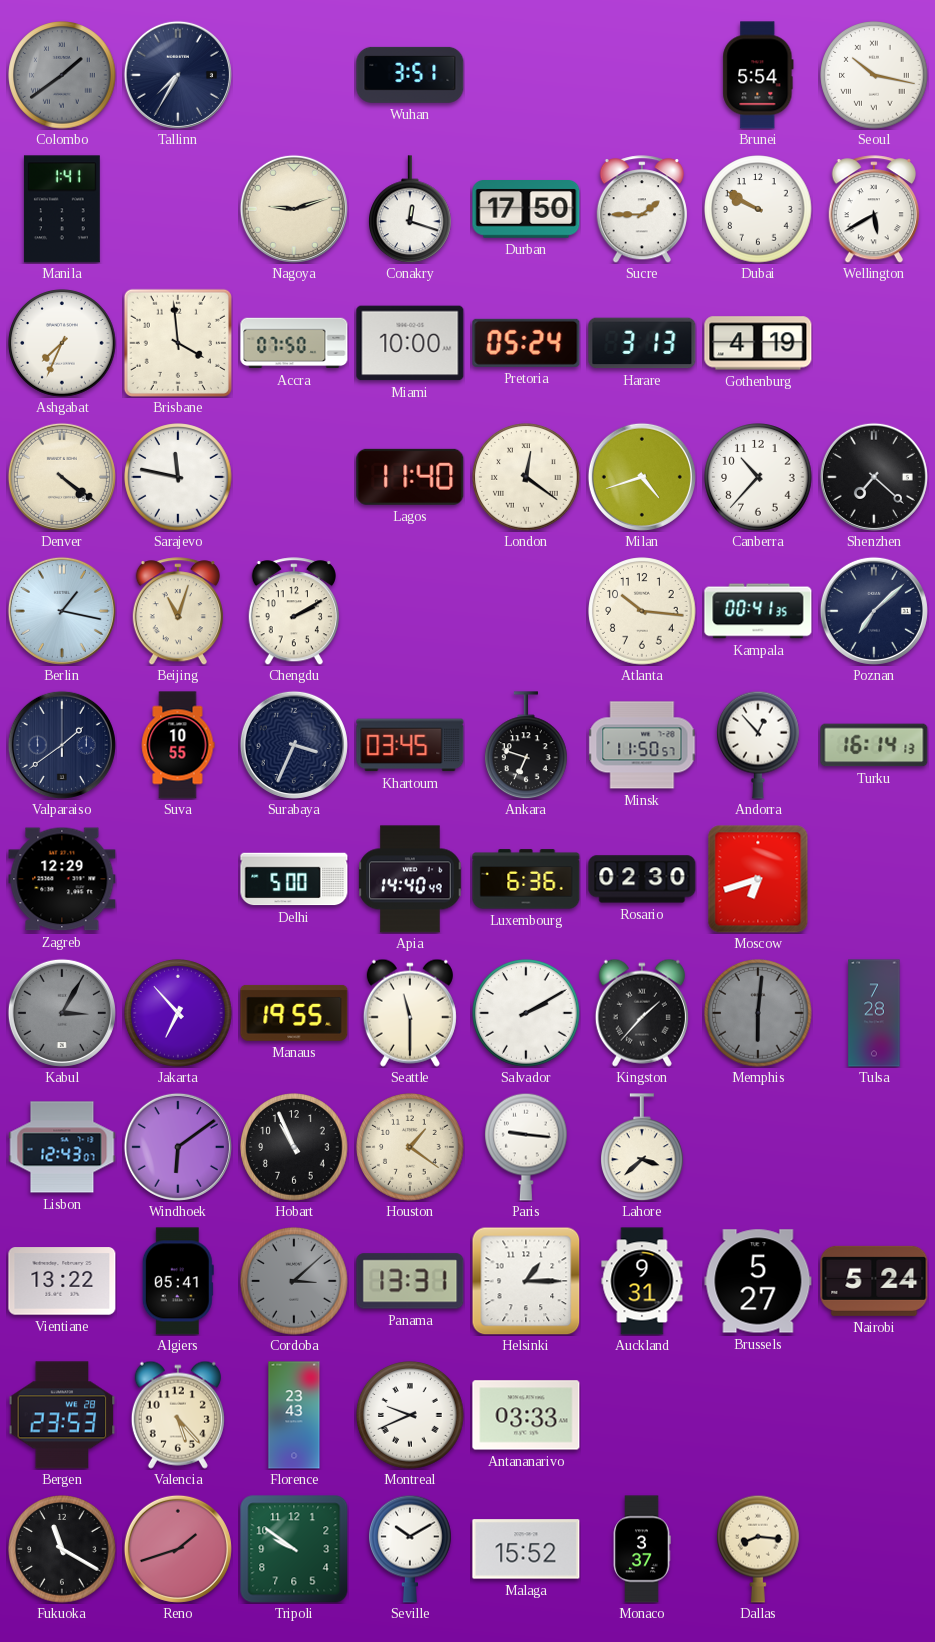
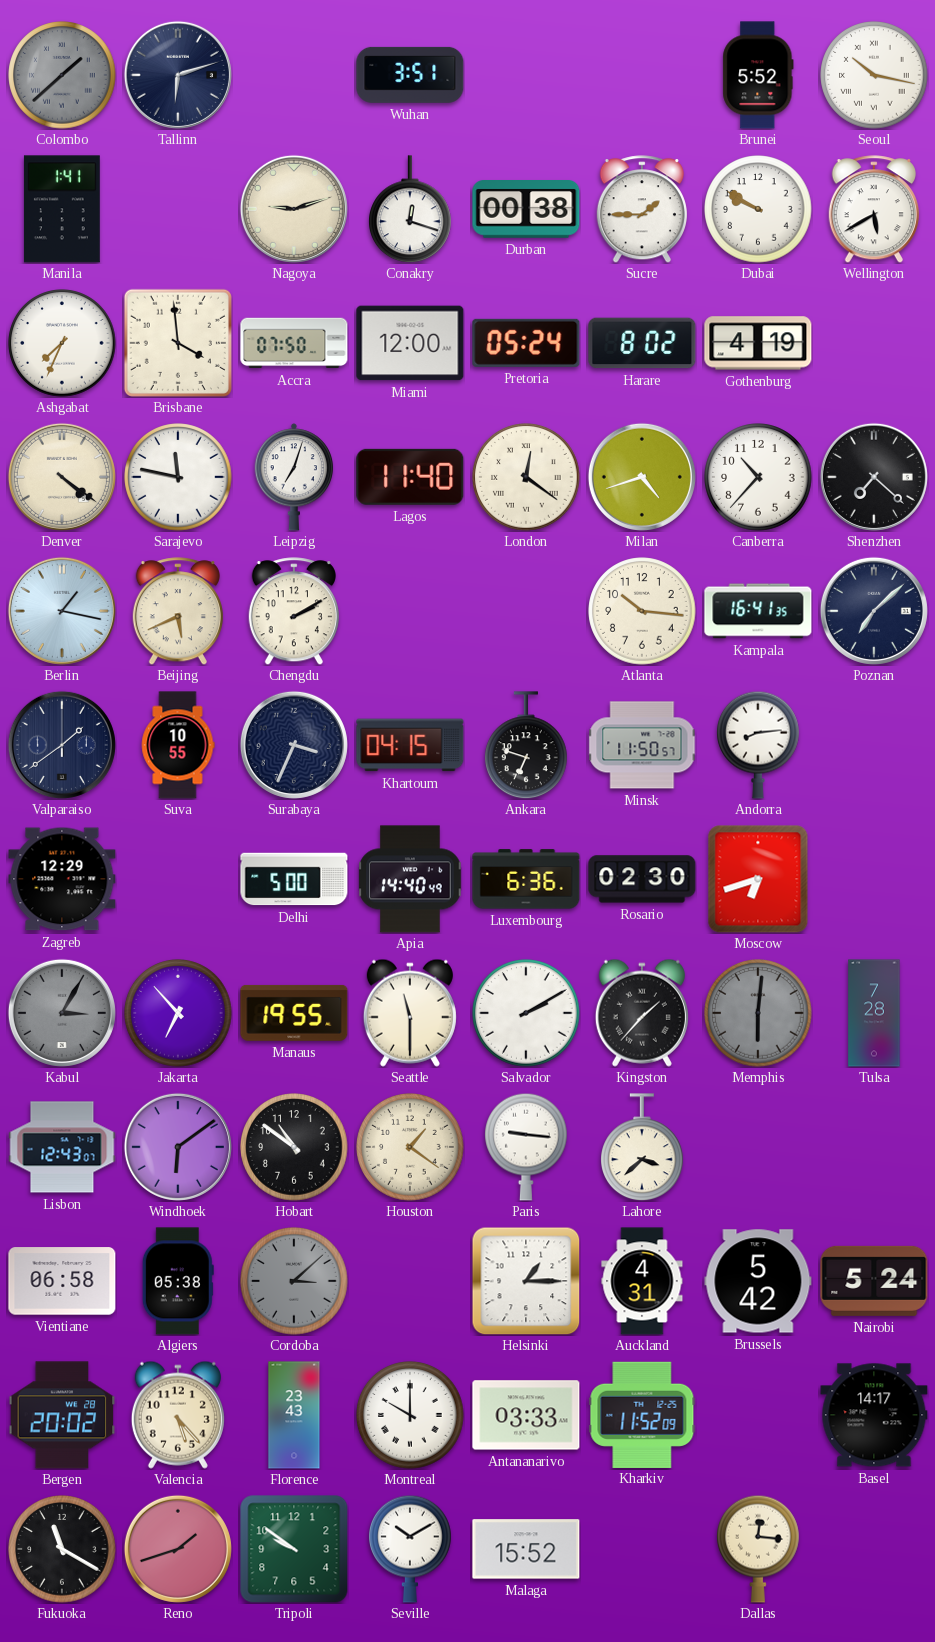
Colombo: 1:39 -> 1:38 (62, 75)
Tallinn: 7:35 -> 6:12 (178, 75)
Brunei: 5:54 -> 5:52 (758, 75)
Durban: 17:50 -> 00:38 (526, 210)
Miami: 10:00 -> 12:00 (410, 343)
Harare: 3:13 -> 8:02 (642, 343)
Leipzig: none -> 7:03 (293, 477)
Beijing: 11:03 -> 5:41 (178, 611)
Kampala: 00:41 -> 16:41 (758, 611)
Khartoum: 03:45 -> 04:15 (410, 745)
Andorra: 12:53 -> 8:14 (759, 745)
Turku: 16:14 -> none (874, 745)
Hobart: 10:56 -> 10:51 (294, 1147)
Vientiane: 13:22 -> 06:58 (62, 1281)
Algiers: 05:41 -> 05:38 (178, 1281)
Panama: 13:31 -> none (410, 1281)
Auckland: 9:31 -> 4:31 (642, 1281)
Brussels: 5:27 -> 5:42 (758, 1281)
Bergen: 23:53 -> 20:02 (62, 1415)
Montreal: 9:41 -> 10:00 (410, 1415)
Kharkiv: none -> 11:52 (642, 1414)
Basel: none -> 14:17 (874, 1415)
Monaco: 3:37 -> none (642, 1549)
Dallas: 8:16 -> 12:16 (759, 1549)
